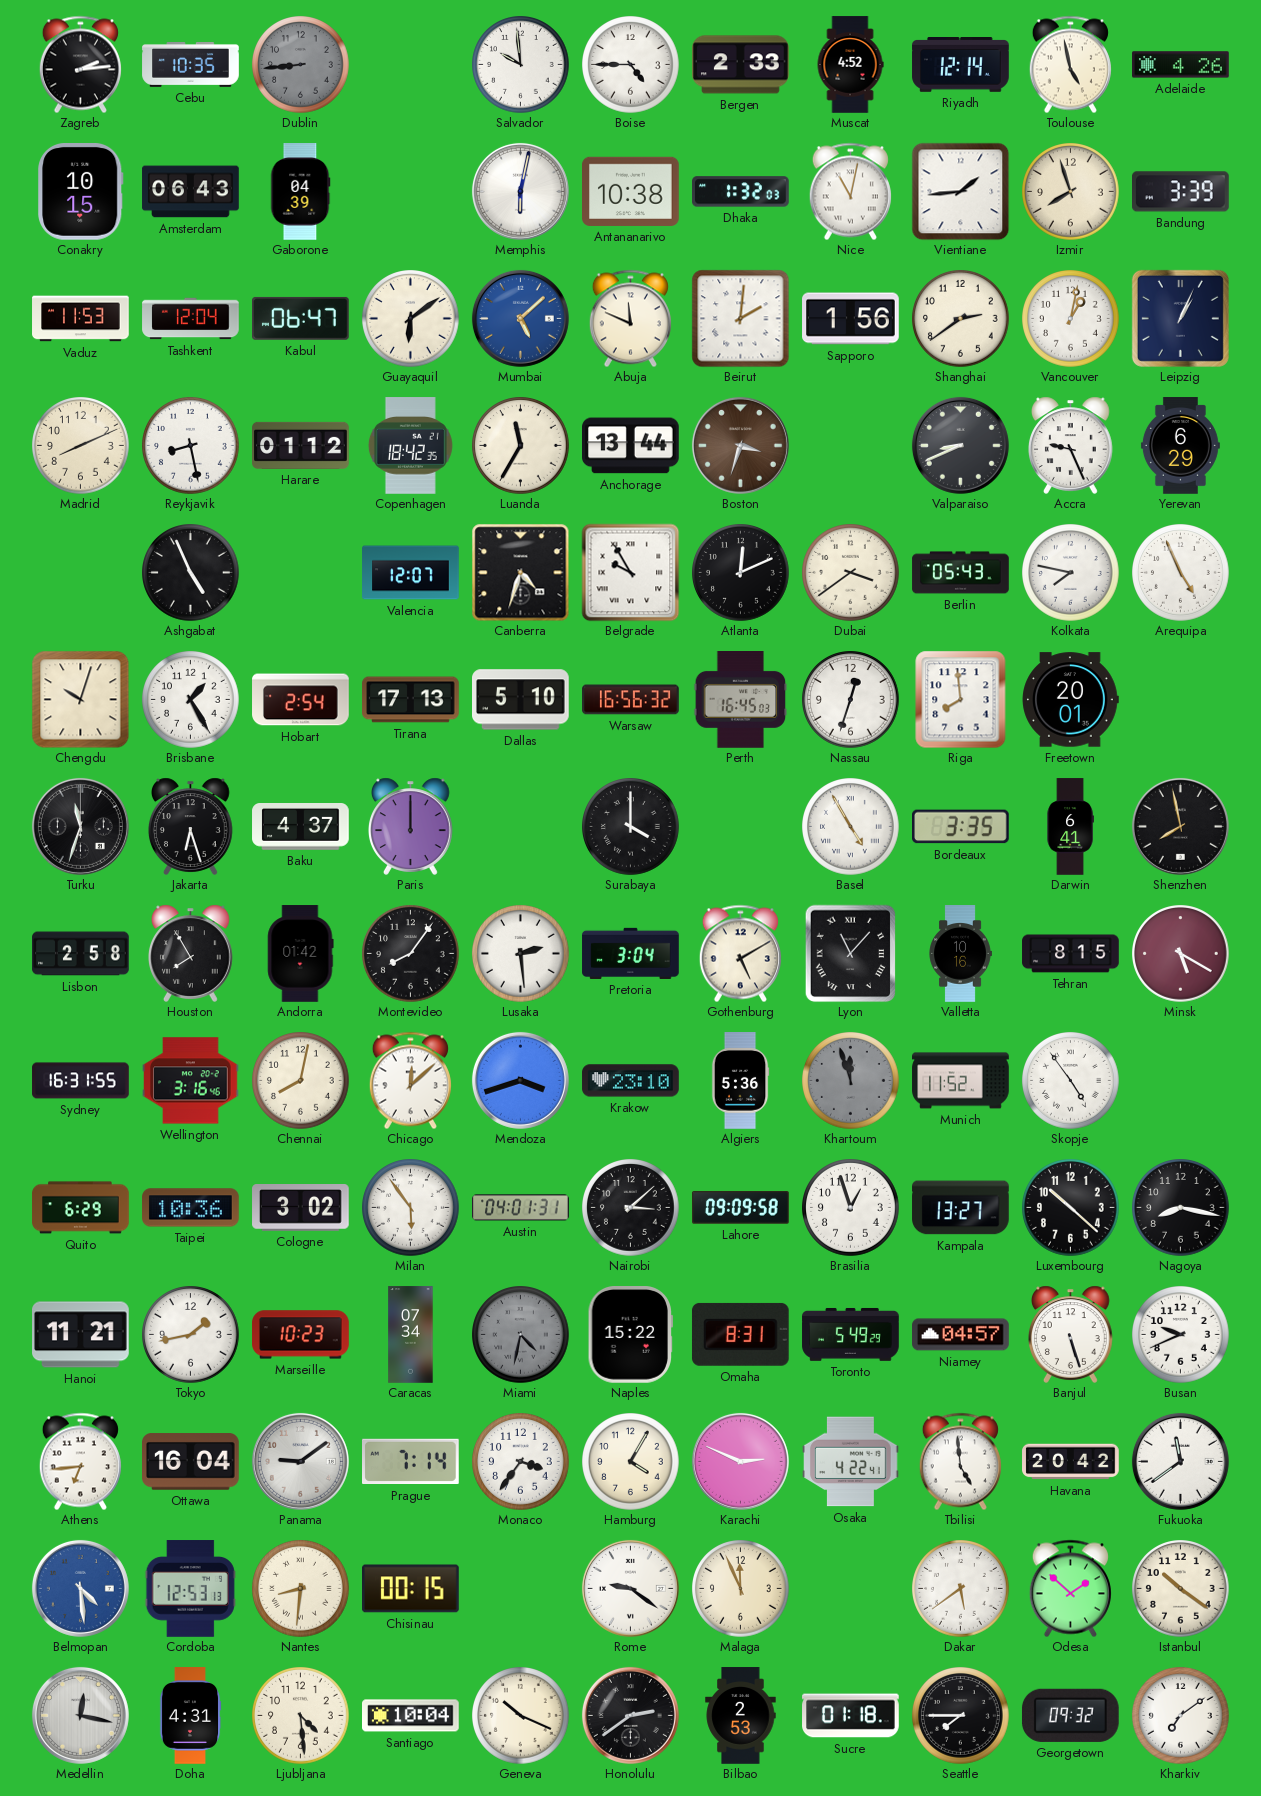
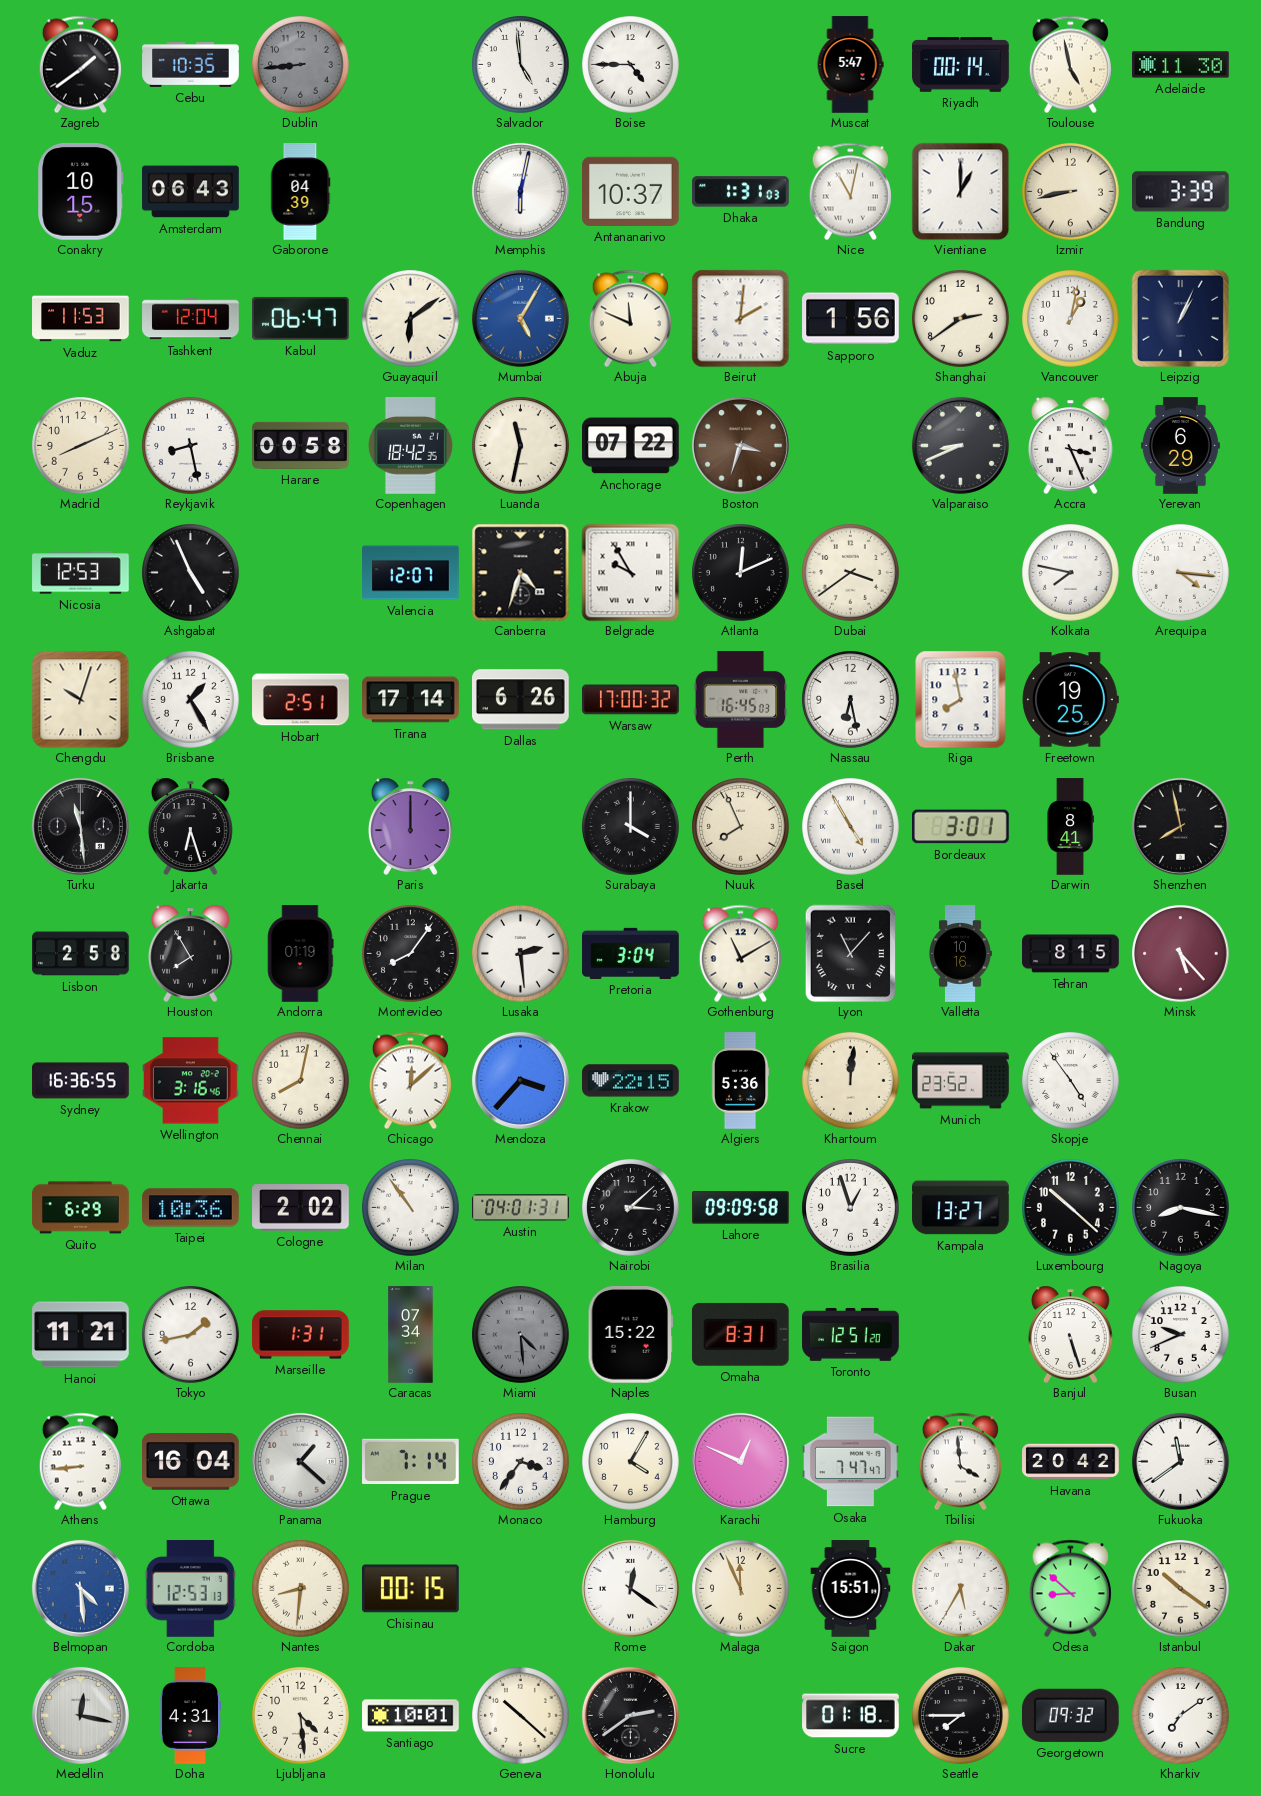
Zagreb: 2:14 -> 1:39 (80, 64)
Salvador: 9:59 -> 4:59 (521, 65)
Bergen: 2:33 -> none (741, 65)
Muscat: 4:52 -> 5:47 (850, 65)
Riyadh: 12:14 -> 00:14 (961, 65)
Adelaide: 4:26 -> 11:30 (1181, 65)
Antananarivo: 10:38 -> 10:37 (631, 191)
Dhaka: 1:32 -> 1:31 (741, 192)
Vientiane: 1:44 -> 1:00 (960, 191)
Izmir: 7:57 -> 8:43 (1071, 192)
Mumbai: 5:08 -> 5:05 (520, 318)
Harare: 01:12 -> 00:58 (301, 445)
Luanda: 11:35 -> 11:32 (521, 446)
Anchorage: 13:44 -> 07:22 (631, 446)
Accra: 9:26 -> 3:26 (1071, 445)
Nicosia: none -> 12:53 (81, 573)
Berlin: 05:43 -> none (961, 573)
Arequipa: 4:56 -> 4:16 (1181, 573)
Hobart: 2:54 -> 2:51 (301, 700)
Tirana: 17:13 -> 17:14 (411, 700)
Dallas: 5:10 -> 6:26 (521, 700)
Warsaw: 16:56 -> 17:00 (631, 700)
Nassau: 12:33 -> 6:28 (851, 700)
Riga: 7:59 -> 7:58 (961, 699)
Freetown: 20:01 -> 19:25 (1070, 700)
Turku: 11:33 -> 11:29 (80, 826)
Baku: 4:37 -> none (301, 827)
Nuuk: none -> 7:56 (741, 827)
Bordeaux: 3:35 -> 3:01 (961, 827)
Darwin: 6:41 -> 8:41 (1070, 827)
Andorra: 01:42 -> 01:19 (301, 954)
Gothenburg: 5:10 -> 11:10 (740, 953)
Minsk: 5:20 -> 5:23 (1181, 954)
Sydney: 16:31 -> 16:36 (81, 1081)
Mendoza: 3:42 -> 3:37 (520, 1080)
Krakow: 23:10 -> 22:15 (631, 1081)
Khartoum: 11:57 -> 12:01 (851, 1081)
Khartoum dial: grey -> cream (851, 1081)
Munich: 11:52 -> 23:52 (961, 1081)
Cologne: 3:02 -> 2:02 (301, 1208)
Milan: 5:54 -> 10:54 (411, 1208)
Marseille: 10:23 -> 1:31 (301, 1335)
Miami: 4:32 -> 4:29 (521, 1335)
Toronto: 5:49 -> 12:51 (851, 1334)
Niamey: 04:57 -> none (961, 1335)
Athens: 6:44 -> 8:44 (80, 1461)
Panama: 9:09 -> 1:22 (300, 1461)
Karachi: 2:49 -> 12:49 (740, 1461)
Osaka: 4:22 -> 7:47 (851, 1462)
Tbilisi: 4:59 -> 3:59 (960, 1461)
Rome: 9:21 -> 12:21 (630, 1588)
Saigon: none -> 15:51 (851, 1589)
Dakar: 5:39 -> 5:35 (961, 1589)
Odesa: 1:52 -> 8:52 (1070, 1588)
Santiago: 10:04 -> 10:01 (411, 1716)
Geneva: 10:19 -> 10:22 (521, 1716)
Bilbao: 2:53 -> none (741, 1716)
